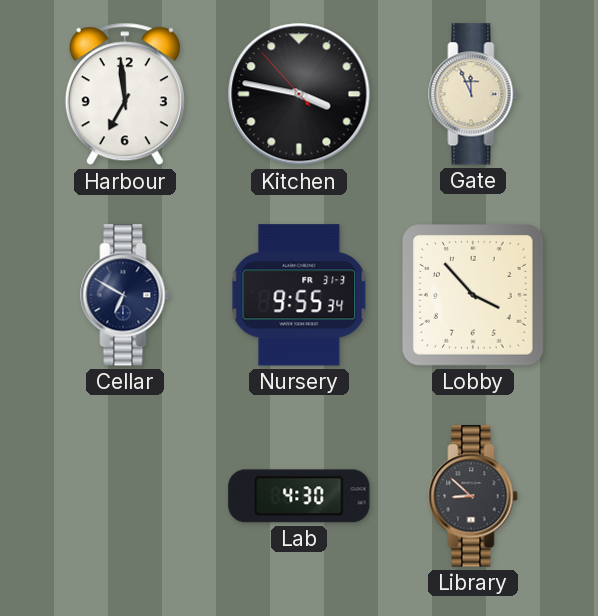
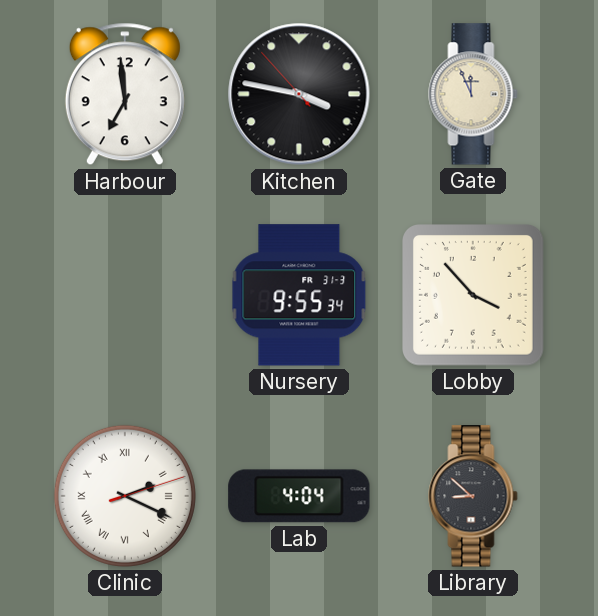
Cellar: 6:50 -> none (125, 295)
Clinic: none -> 2:19 (125, 496)
Lab: 4:30 -> 4:04 (299, 496)
